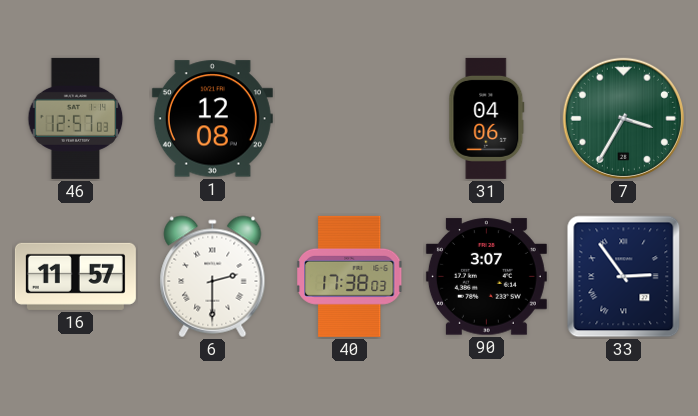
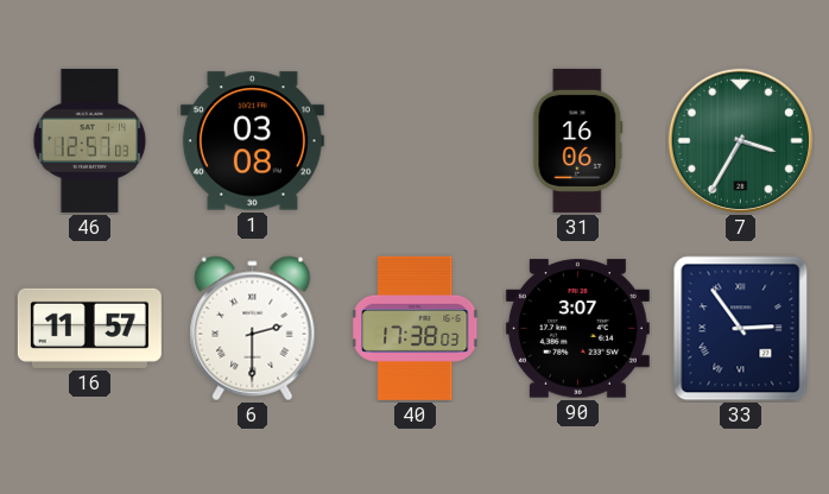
1: 12:08 -> 03:08 (252, 141)
31: 04:06 -> 16:06 (578, 140)
